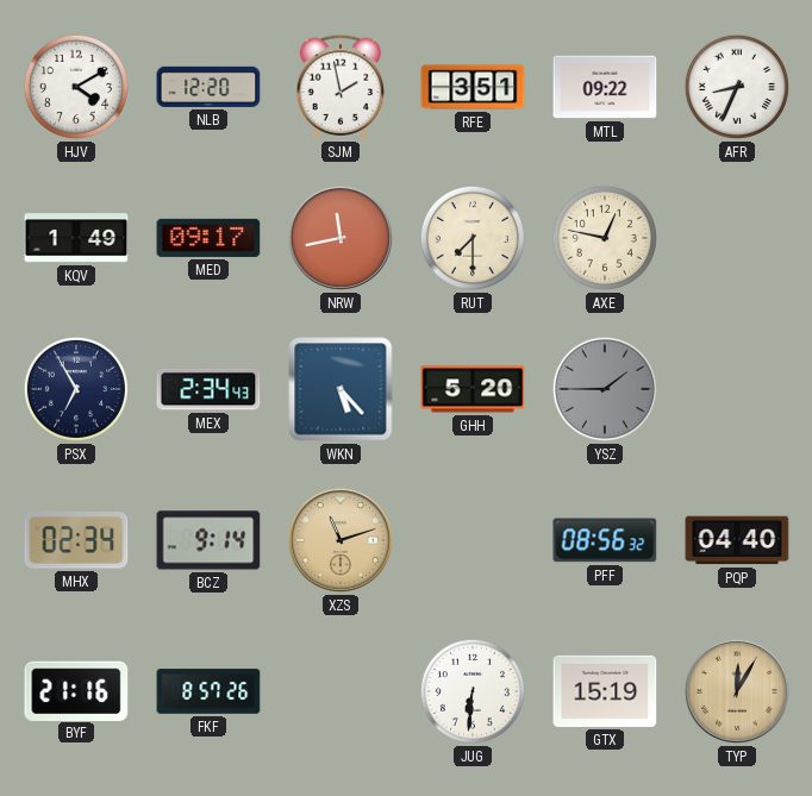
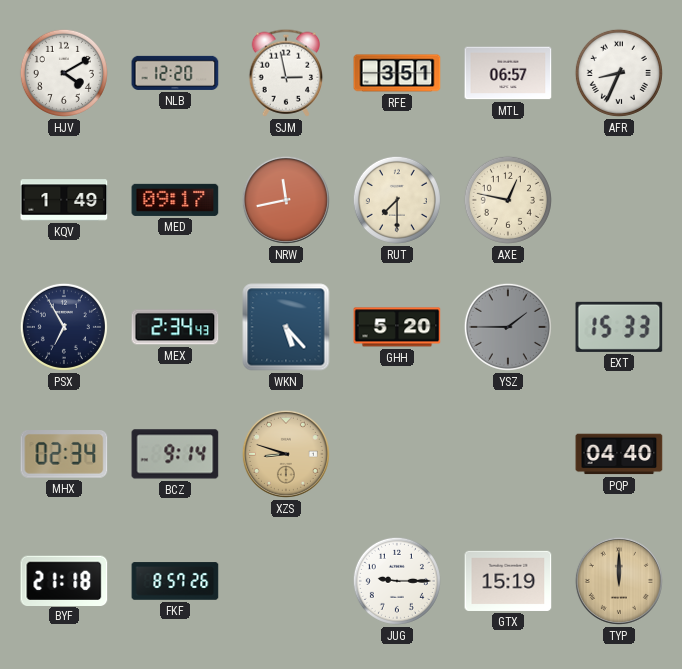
SJM: 1:58 -> 2:58 (286, 73)
MTL: 09:22 -> 06:57 (508, 73)
EXT: none -> 15:33 (619, 327)
XZS: 11:12 -> 8:48 (286, 454)
PFF: 08:56 -> none (605, 540)
BYF: 21:16 -> 21:18 (64, 580)
JUG: 6:31 -> 9:15 (397, 581)
TYP: 12:05 -> 12:00 (619, 581)
